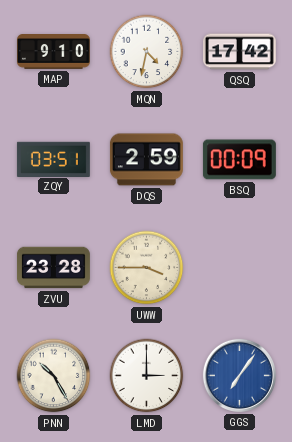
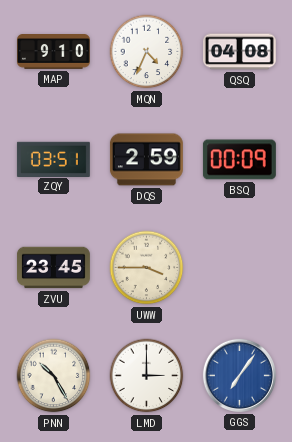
MQN: 4:32 -> 4:34 (147, 52)
QSQ: 17:42 -> 04:08 (239, 52)
ZVU: 23:28 -> 23:45 (53, 268)
